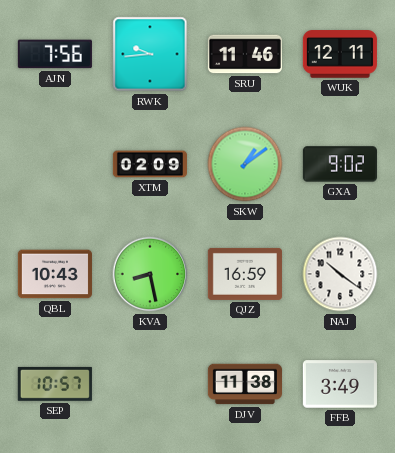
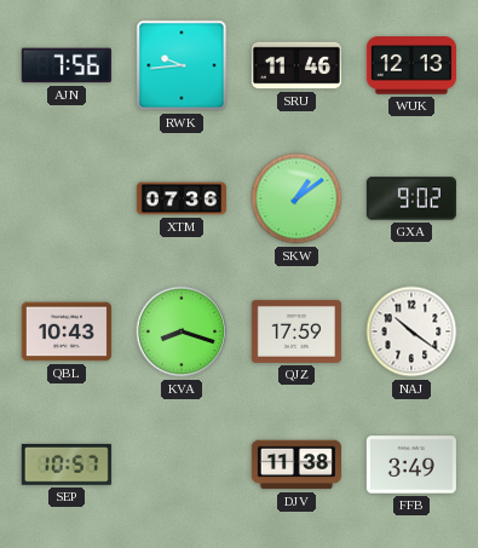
WUK: 12:11 -> 12:13 (411, 65)
XTM: 02:09 -> 07:36 (182, 198)
KVA: 8:28 -> 8:18 (182, 331)
QJZ: 16:59 -> 17:59 (296, 331)
